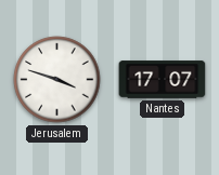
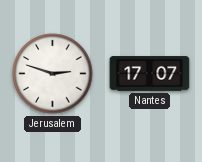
Jerusalem: 3:48 -> 2:48 (53, 74)
